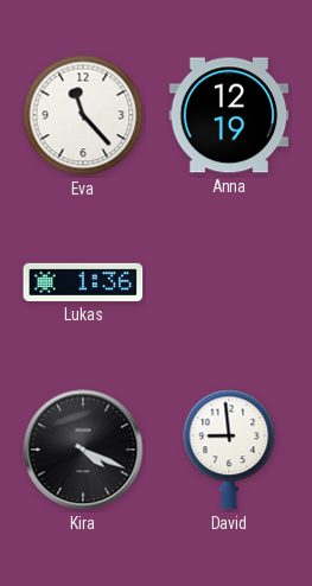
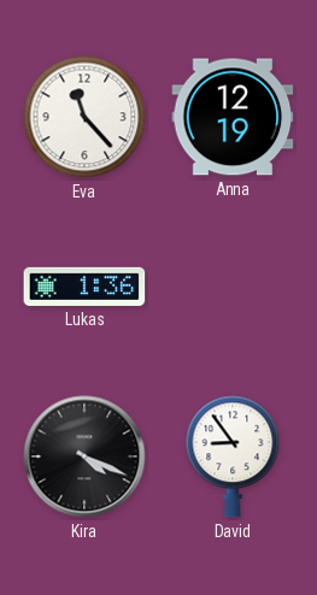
David: 8:59 -> 8:54 (233, 456)
